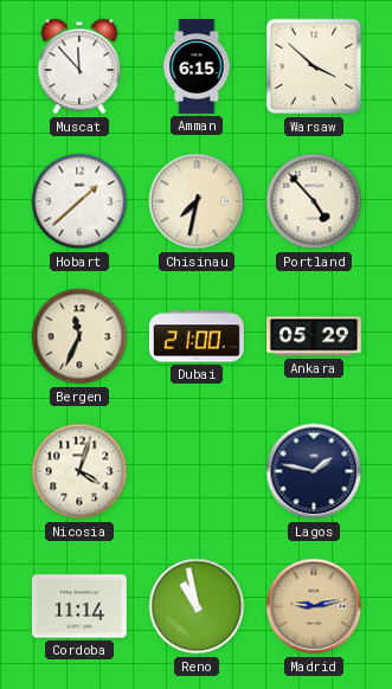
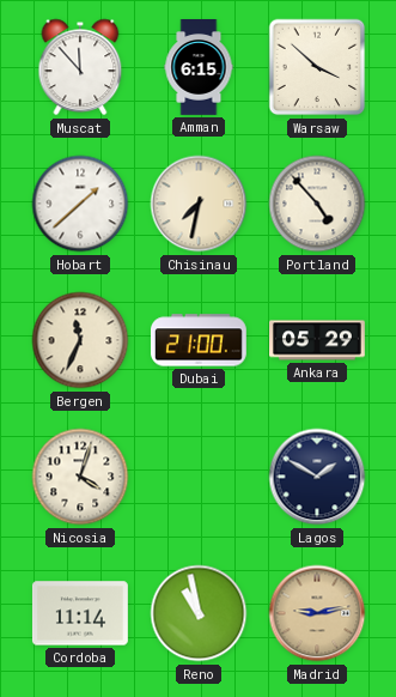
Lagos: 1:47 -> 1:50 (317, 477)
